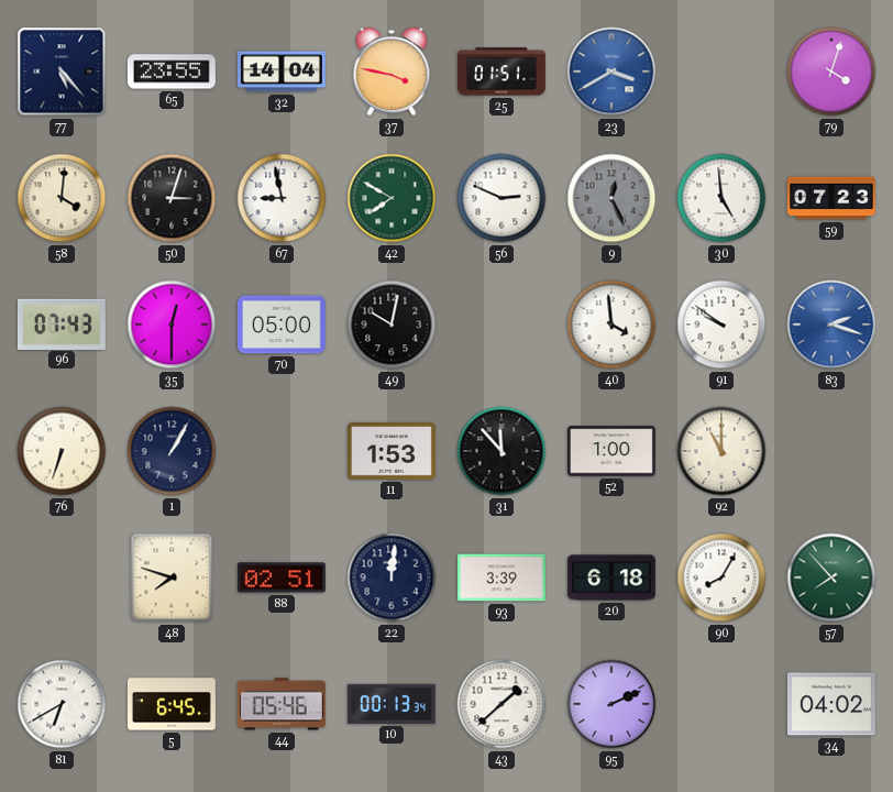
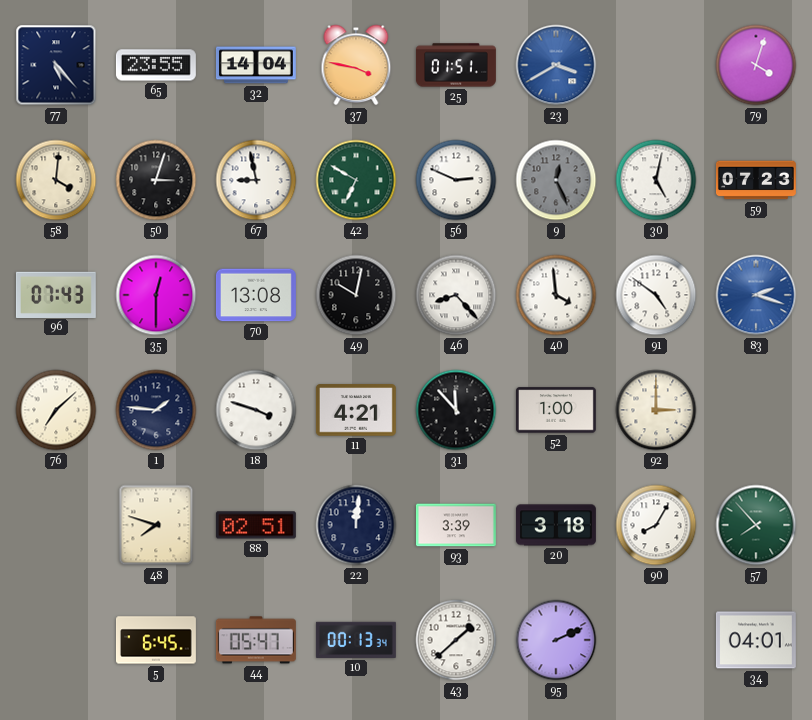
42: 7:50 -> 6:50 (356, 180)
30: 4:59 -> 5:02 (656, 180)
70: 05:00 -> 13:08 (256, 295)
46: none -> 8:23 (456, 295)
91: 9:51 -> 4:51 (656, 295)
76: 6:33 -> 7:08 (56, 410)
1: 1:05 -> 1:46 (156, 410)
18: none -> 3:48 (256, 410)
11: 1:53 -> 4:21 (356, 410)
92: 11:00 -> 3:00 (656, 410)
20: 6:18 -> 3:18 (556, 525)
81: 6:40 -> none (62, 704)
44: 05:46 -> 05:47 (256, 640)
34: 04:02 -> 04:01 (756, 640)
